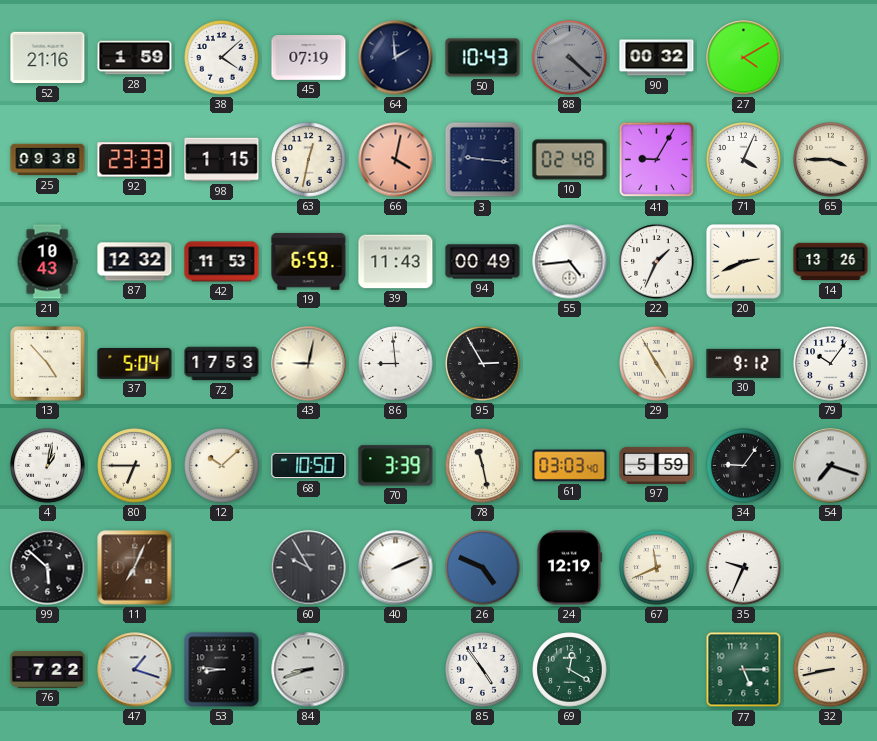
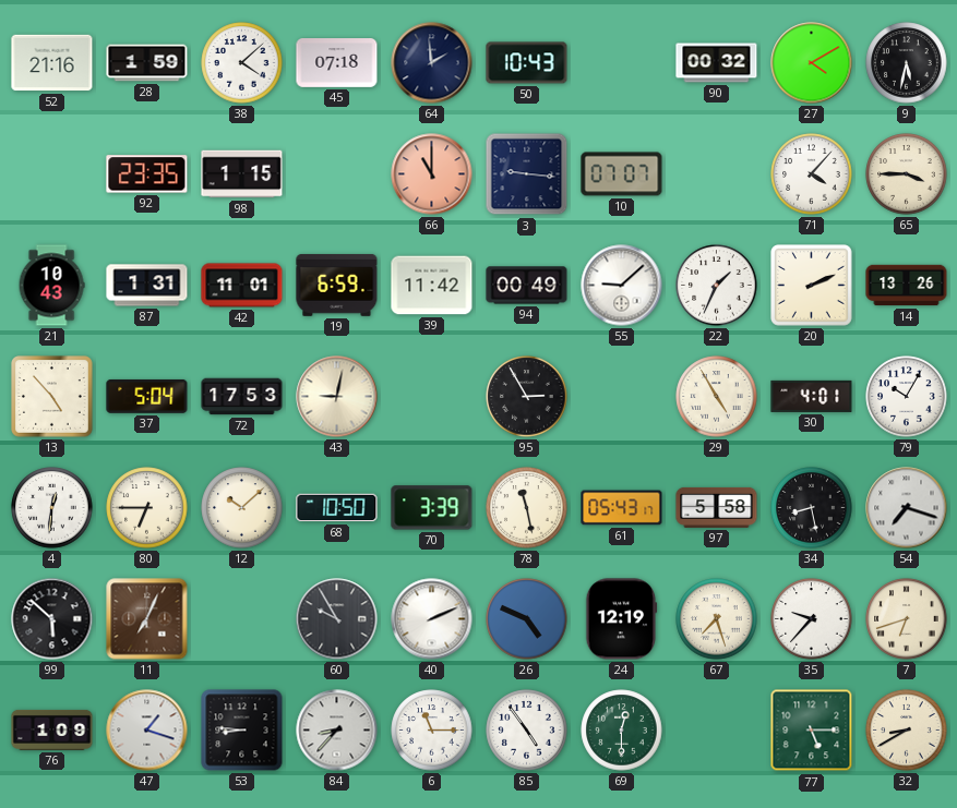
45: 07:19 -> 07:18 (337, 63)
88: 4:22 -> none (570, 58)
9: none -> 5:32 (907, 63)
25: 09:38 -> none (48, 160)
92: 23:33 -> 23:35 (147, 174)
63: 12:32 -> none (309, 160)
66: 4:02 -> 11:00 (432, 174)
10: 02:48 -> 07:07 (622, 174)
41: 9:05 -> none (657, 160)
71: 4:04 -> 4:07 (812, 174)
87: 12:32 -> 1:31 (147, 286)
42: 11:53 -> 11:01 (242, 286)
39: 11:43 -> 11:42 (432, 286)
55: 4:44 -> 9:08 (622, 286)
20: 2:41 -> 2:11 (812, 286)
86: 8:59 -> none (396, 364)
30: 9:12 -> 4:01 (812, 396)
79: 10:06 -> 10:05 (907, 397)
4: 1:02 -> 12:31 (52, 508)
61: 03:03 -> 05:43 (622, 508)
97: 5:59 -> 5:58 (717, 507)
34: 9:06 -> 8:28 (812, 508)
67: 11:41 -> 7:27 (717, 619)
35: 9:34 -> 9:37 (812, 619)
7: none -> 6:42 (907, 619)
76: 7:22 -> 1:09 (52, 729)
84: 8:42 -> 8:37 (337, 731)
6: none -> 11:15 (432, 731)
69: 12:20 -> 12:30 (622, 731)
32: 8:43 -> 8:40 (907, 731)
